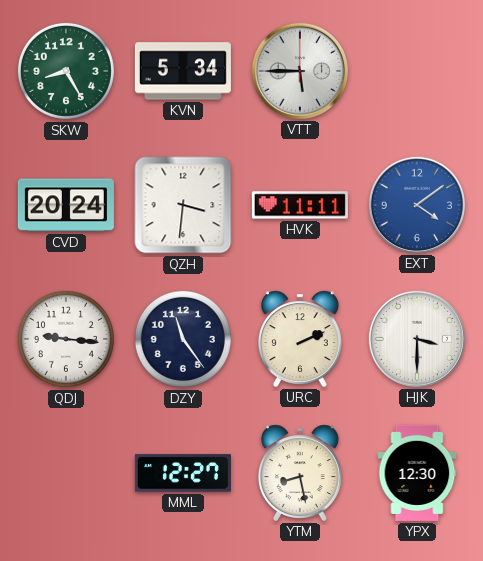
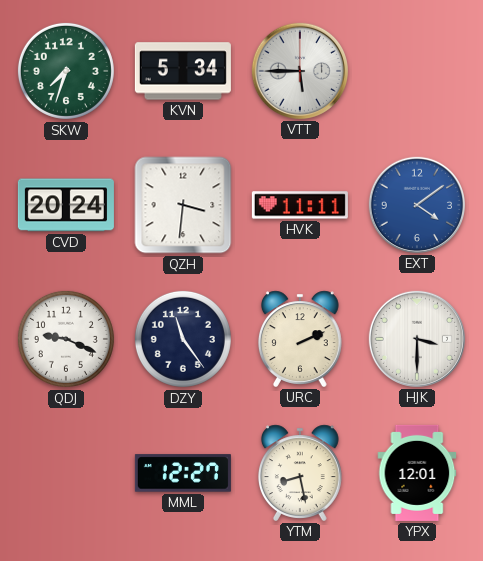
SKW: 8:25 -> 7:33 (66, 71)
QDJ: 9:16 -> 9:19 (66, 339)
YPX: 12:30 -> 12:01 (417, 473)
